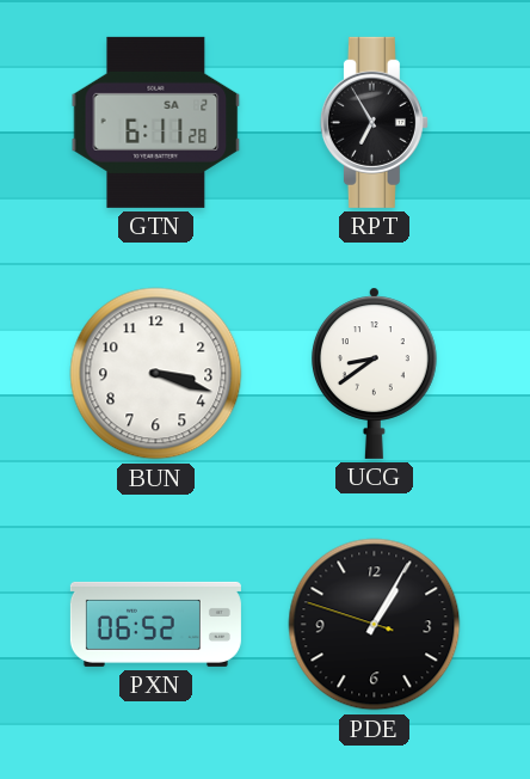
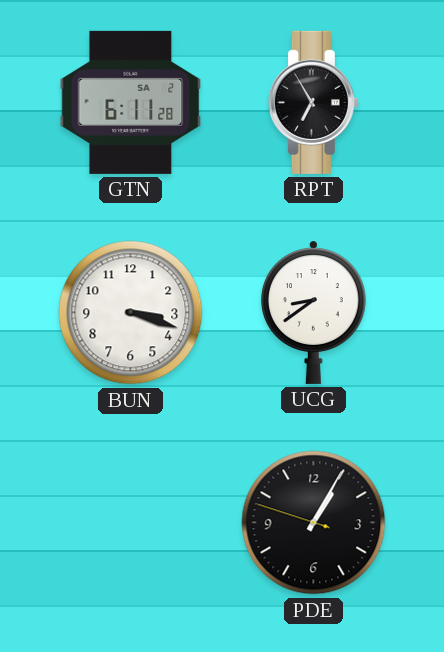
PXN: 06:52 -> none (155, 624)
